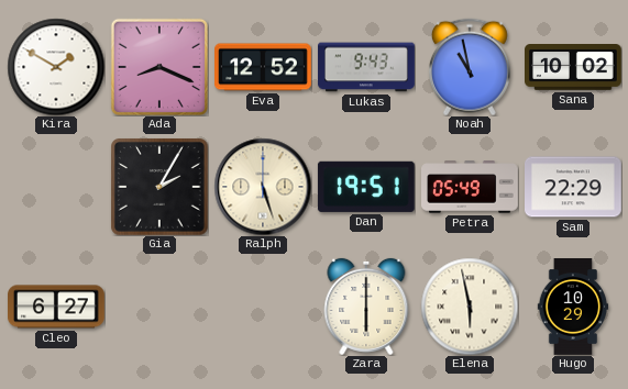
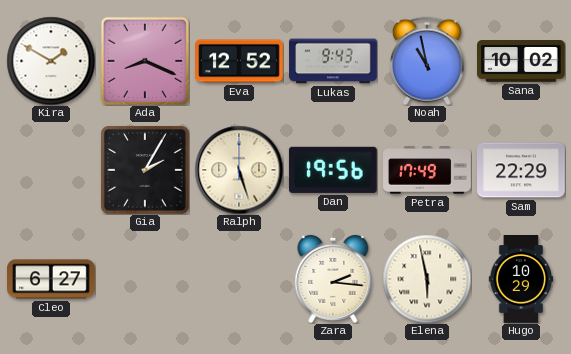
Dan: 19:51 -> 19:56 (333, 170)
Petra: 05:49 -> 17:49 (428, 170)
Zara: 6:00 -> 2:16 (333, 279)
